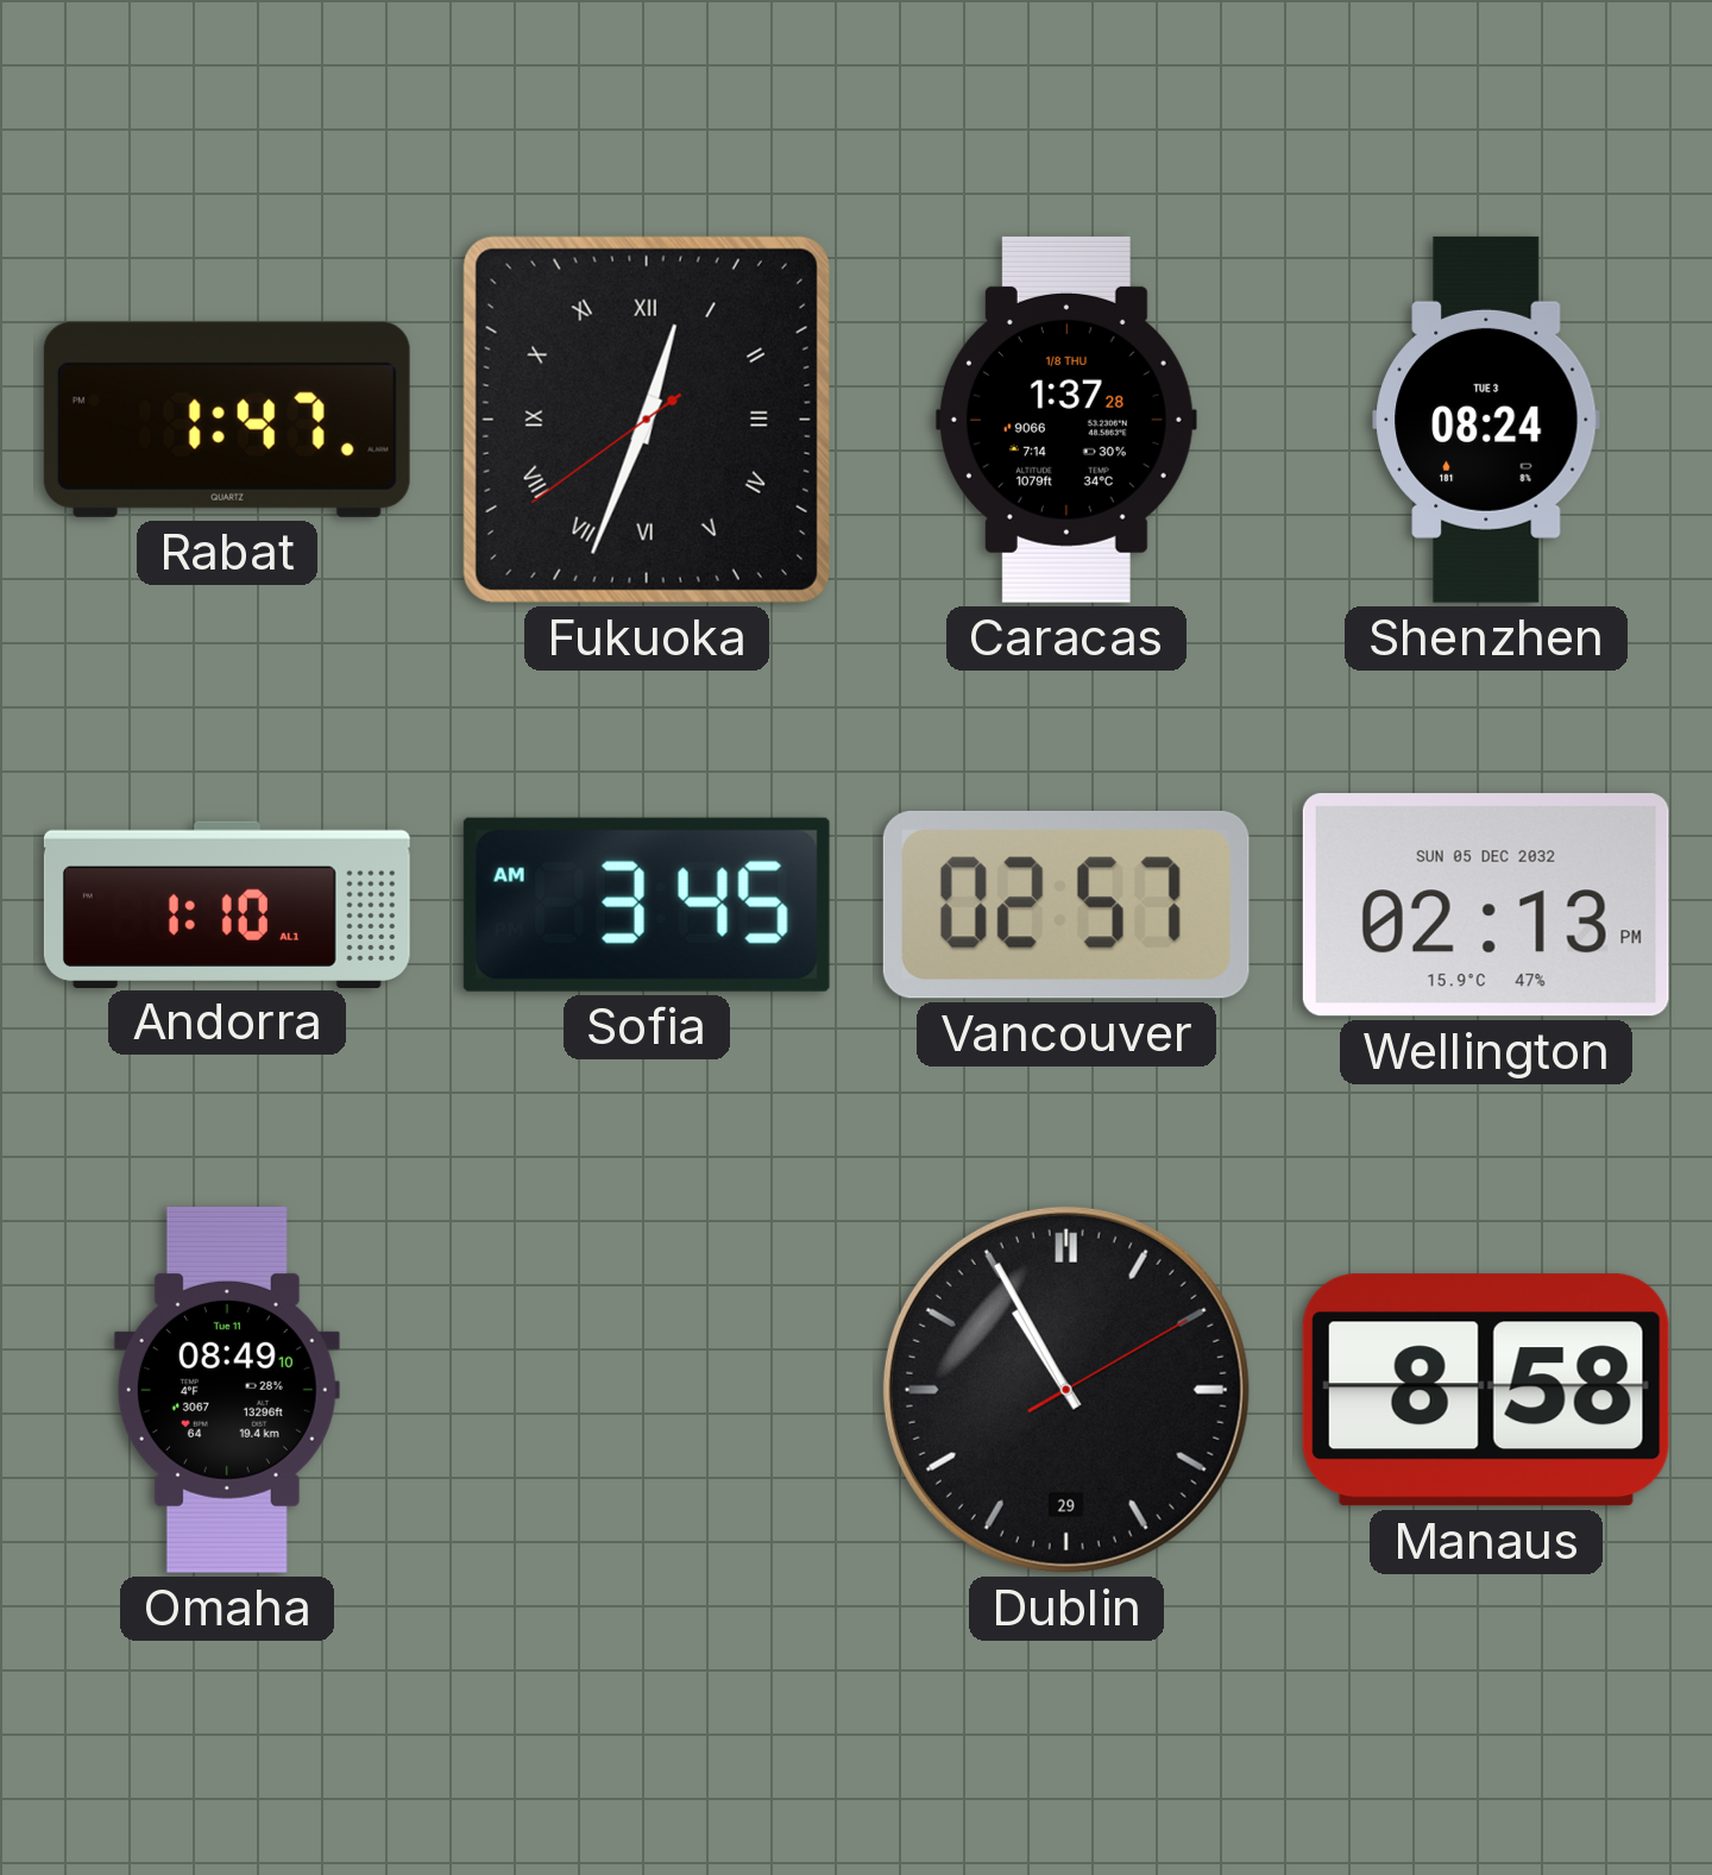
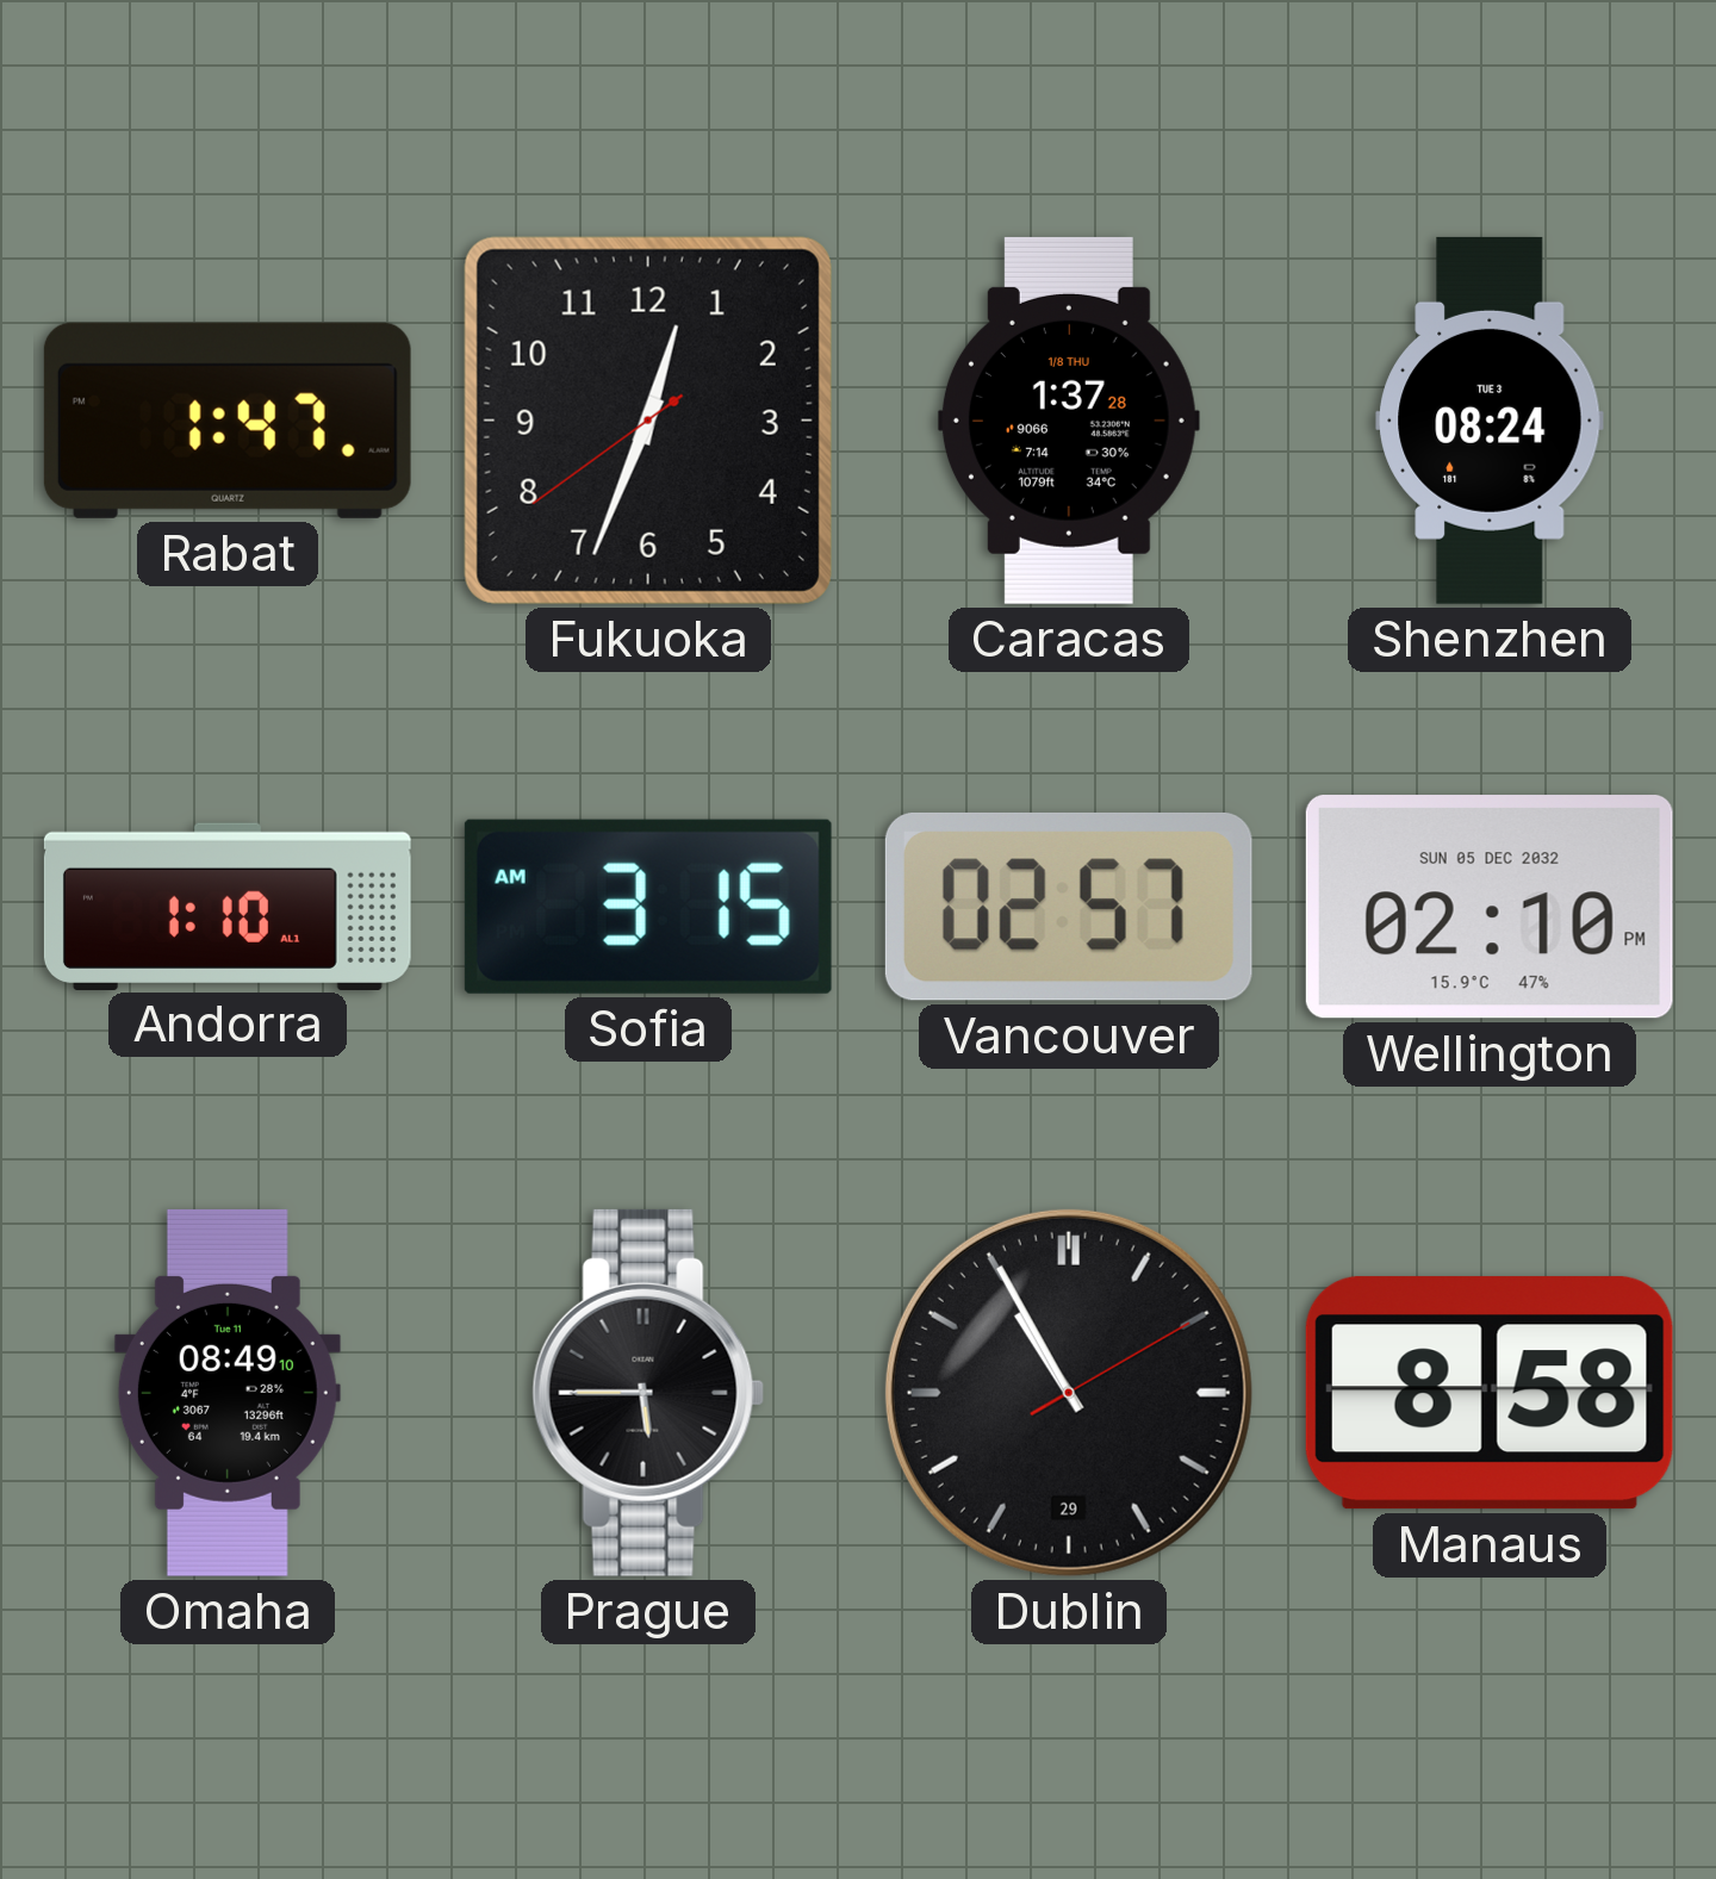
Fukuoka numerals: Roman -> Arabic (648, 421)
Sofia: 3:45 -> 3:15 (648, 907)
Wellington: 02:13 -> 02:10 (1490, 908)
Prague: none -> 5:45 (648, 1393)
